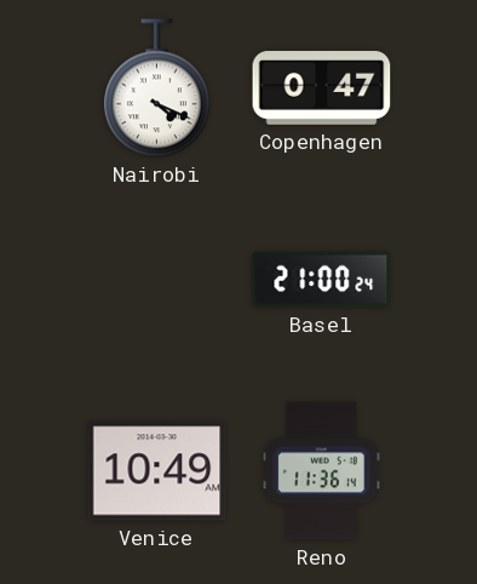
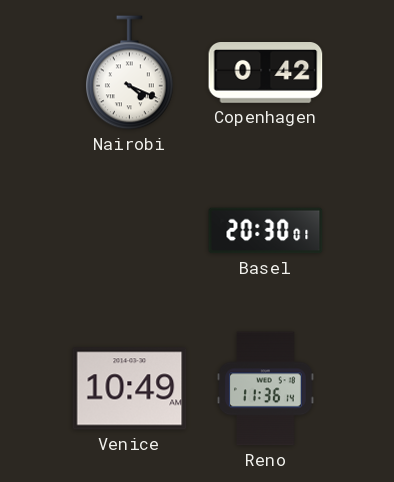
Copenhagen: 0:47 -> 0:42 (266, 73)
Basel: 21:00 -> 20:30 (266, 231)
